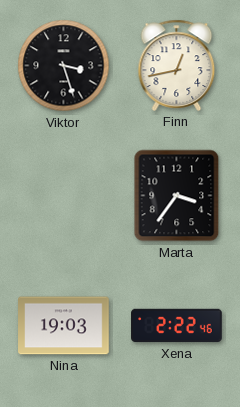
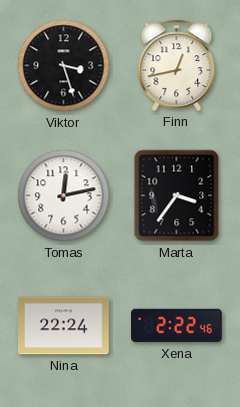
Tomas: none -> 12:13 (64, 196)
Nina: 19:03 -> 22:24 (64, 326)
